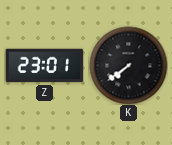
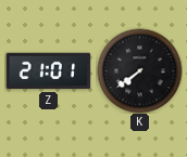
Z: 23:01 -> 21:01 (48, 71)
